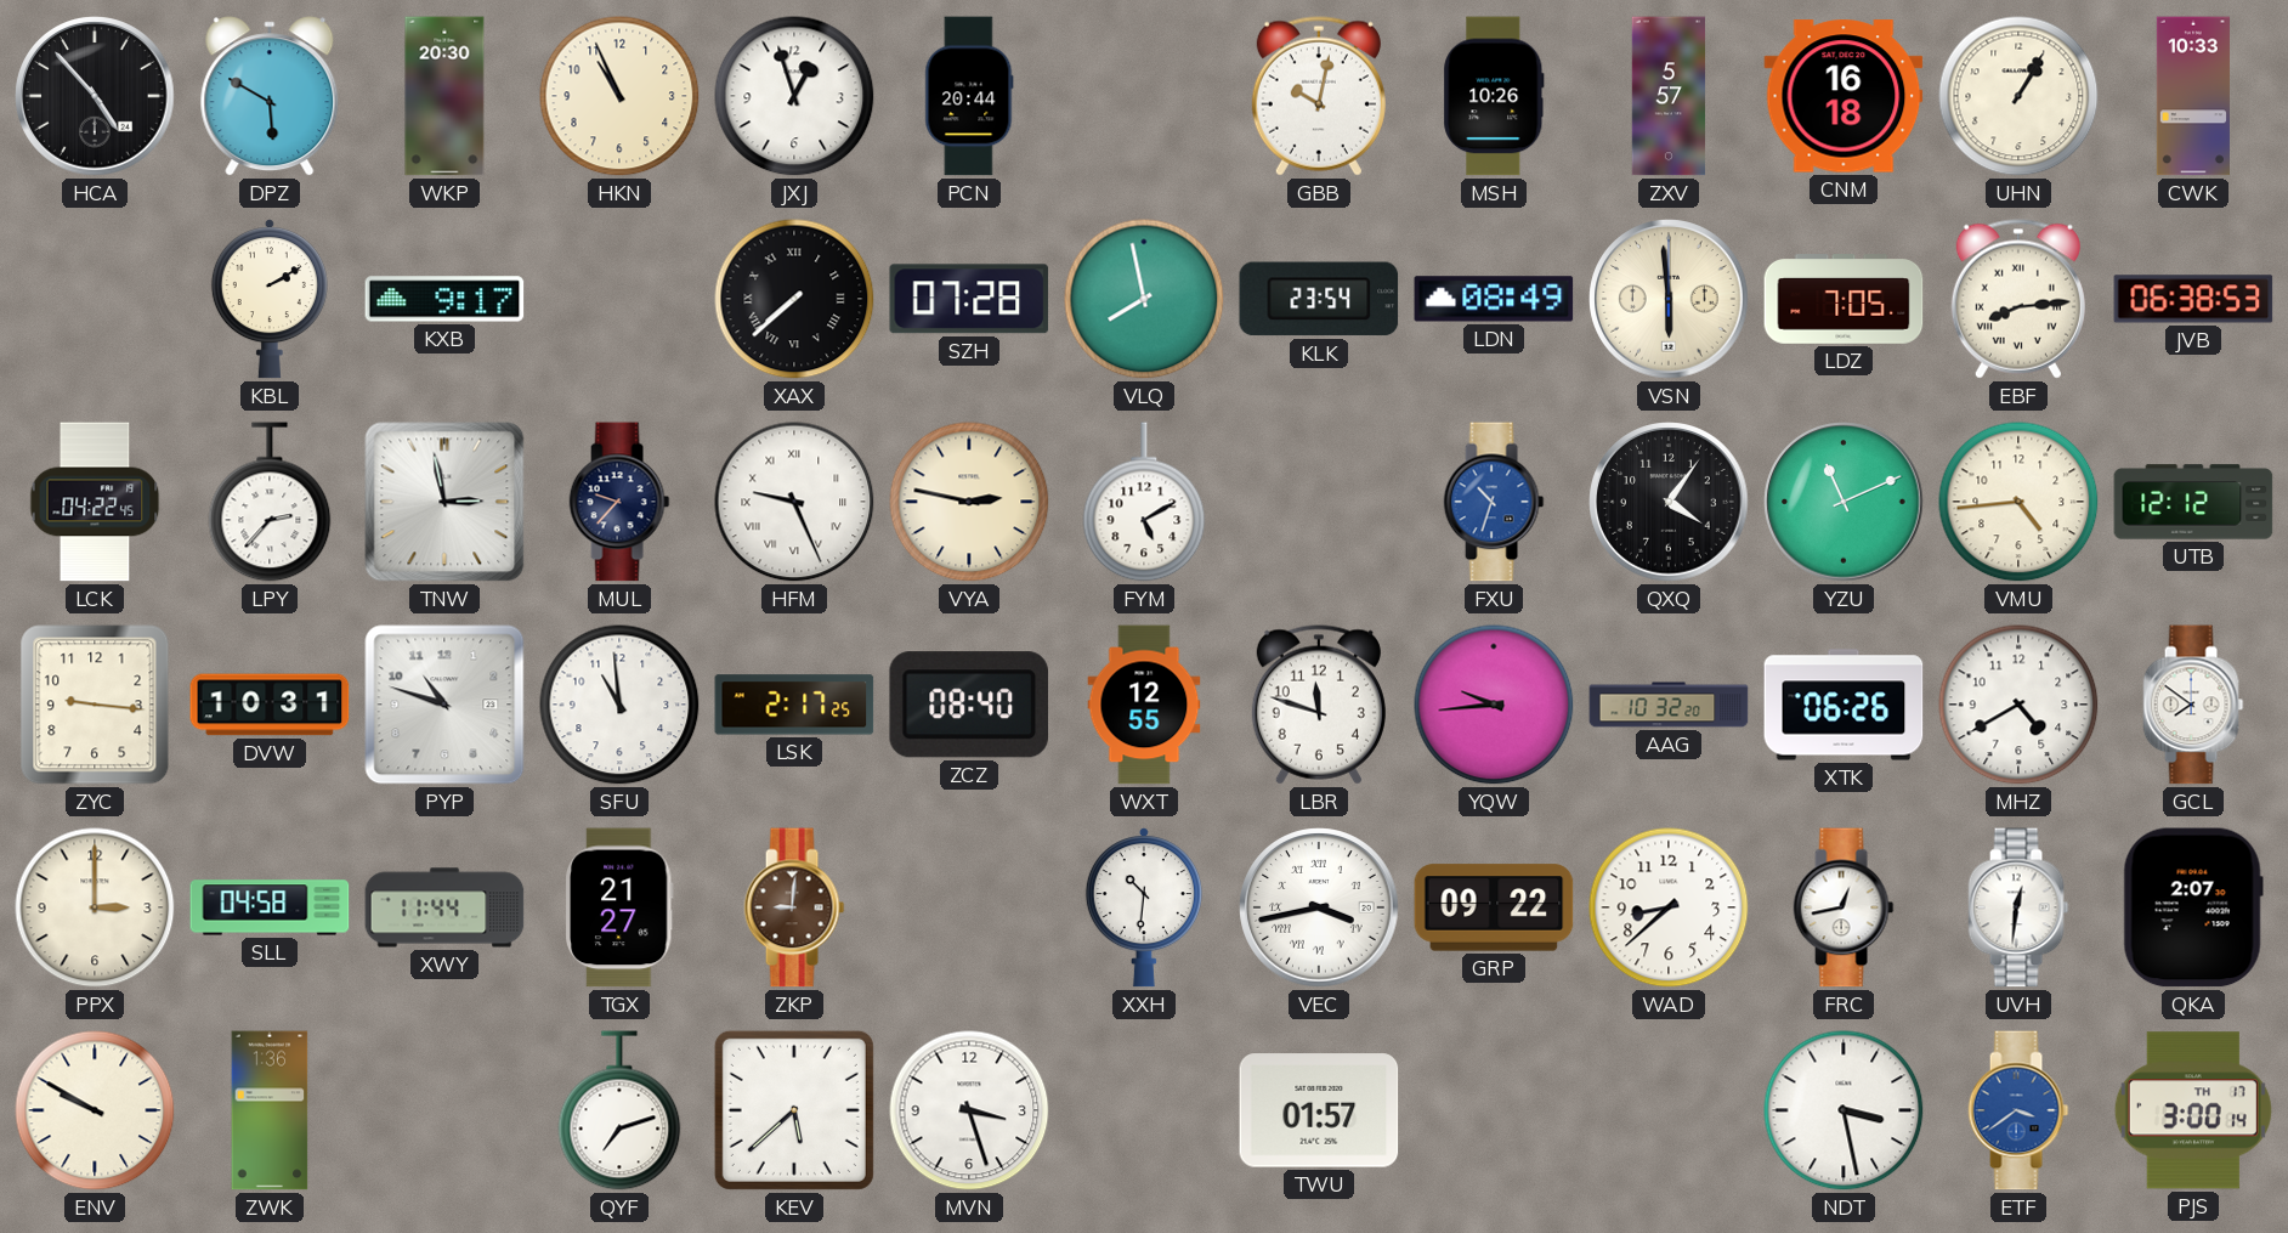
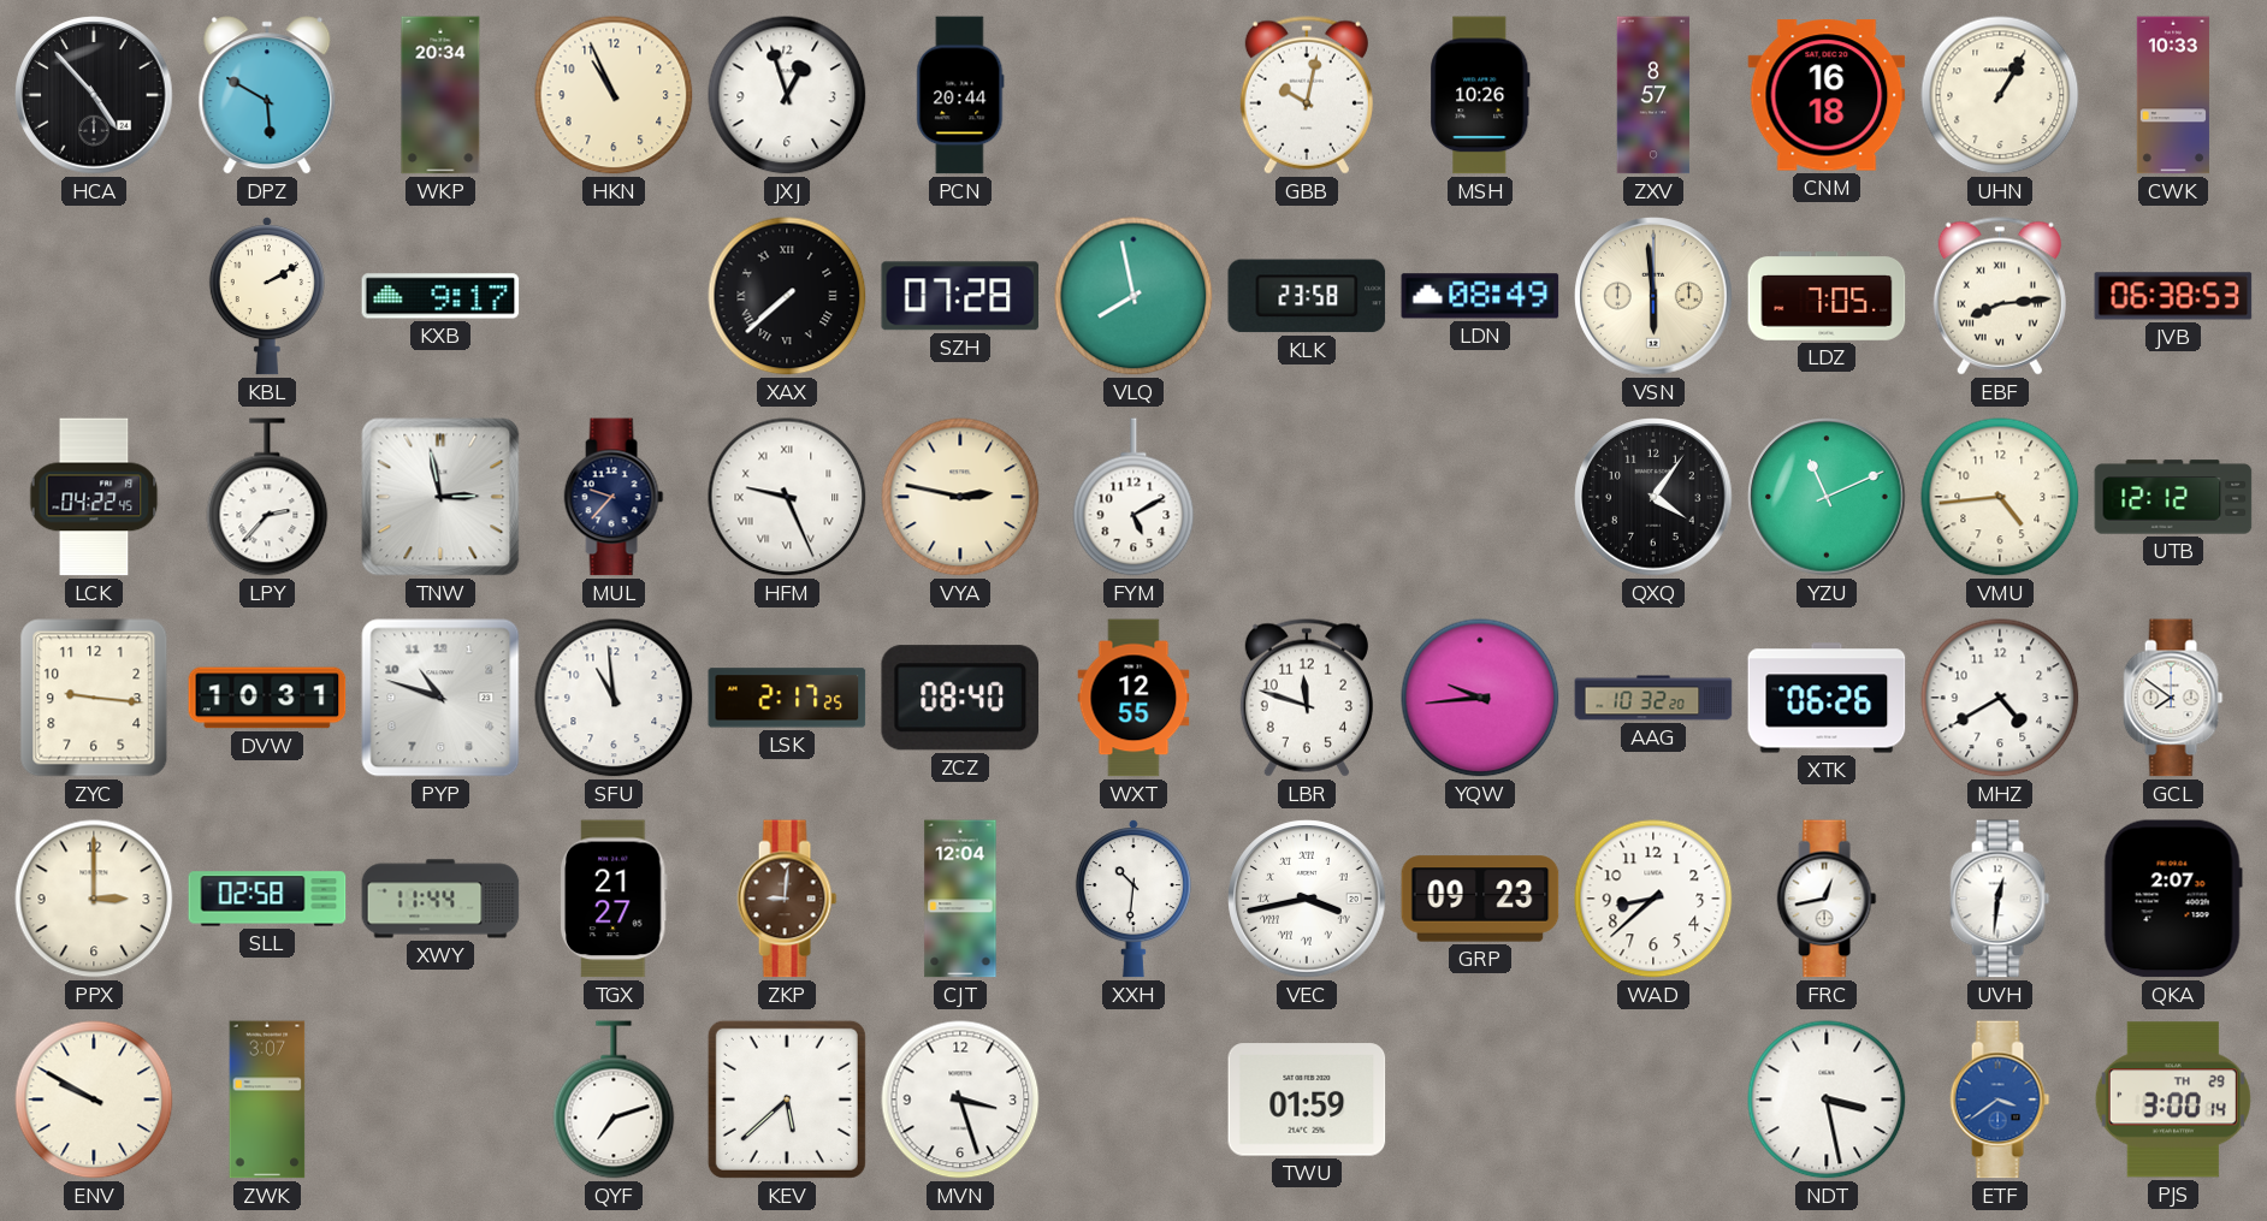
WKP: 20:30 -> 20:34 (440, 95)
ZXV: 5:57 -> 8:57 (1653, 95)
KLK: 23:54 -> 23:58 (1307, 296)
FXU: 10:33 -> none (1494, 502)
SLL: 04:58 -> 02:58 (267, 899)
CJT: none -> 12:04 (960, 899)
GRP: 09:22 -> 09:23 (1480, 899)
ZWK: 1:36 -> 3:07 (267, 1100)
TWU: 01:57 -> 01:59 (1307, 1100)
PJS date: TH 17 -> TH 29 (2173, 1100)
